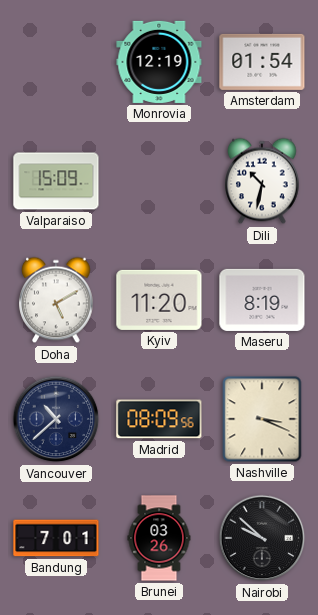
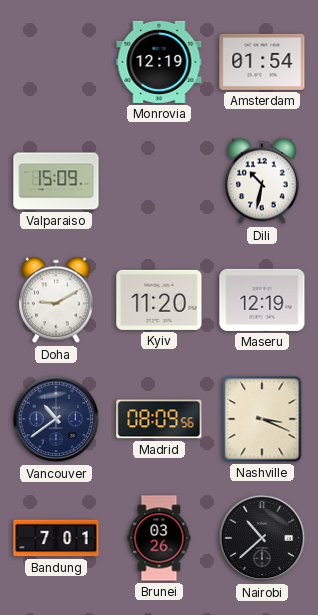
Doha: 5:10 -> 9:10 (56, 300)
Maseru: 8:19 -> 12:19 (262, 300)
Vancouver: 10:38 -> 10:39 (56, 419)
Nairobi: 9:52 -> 10:38 (262, 538)
